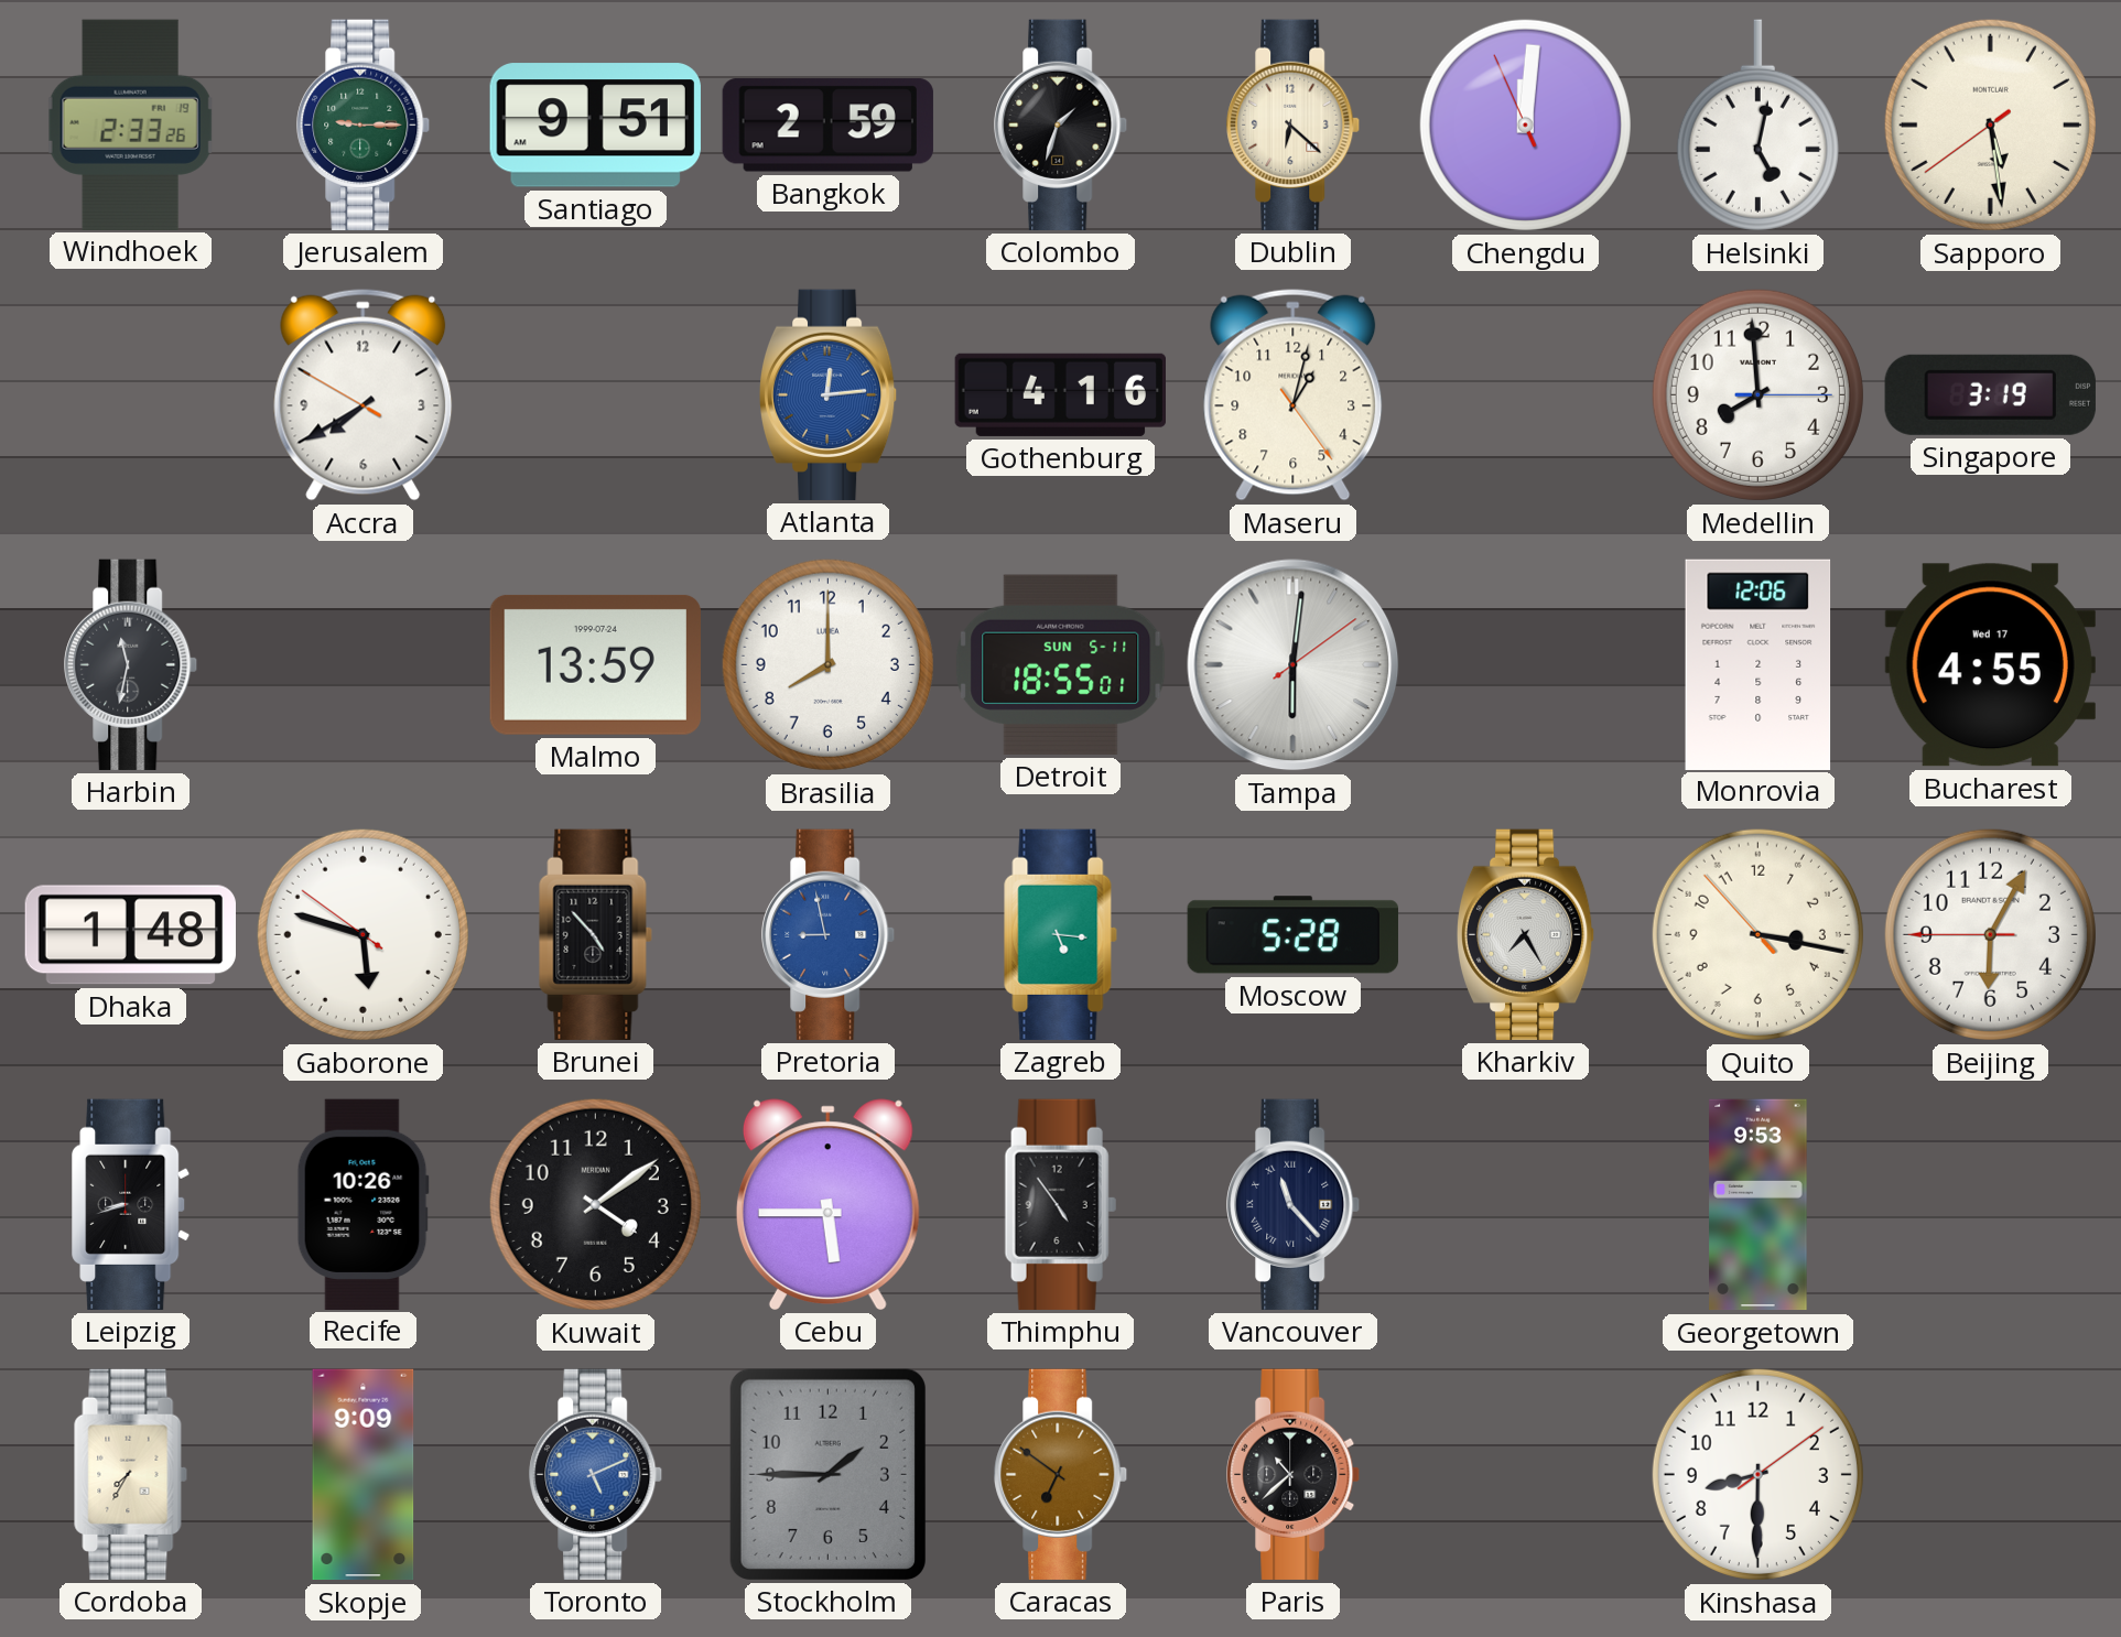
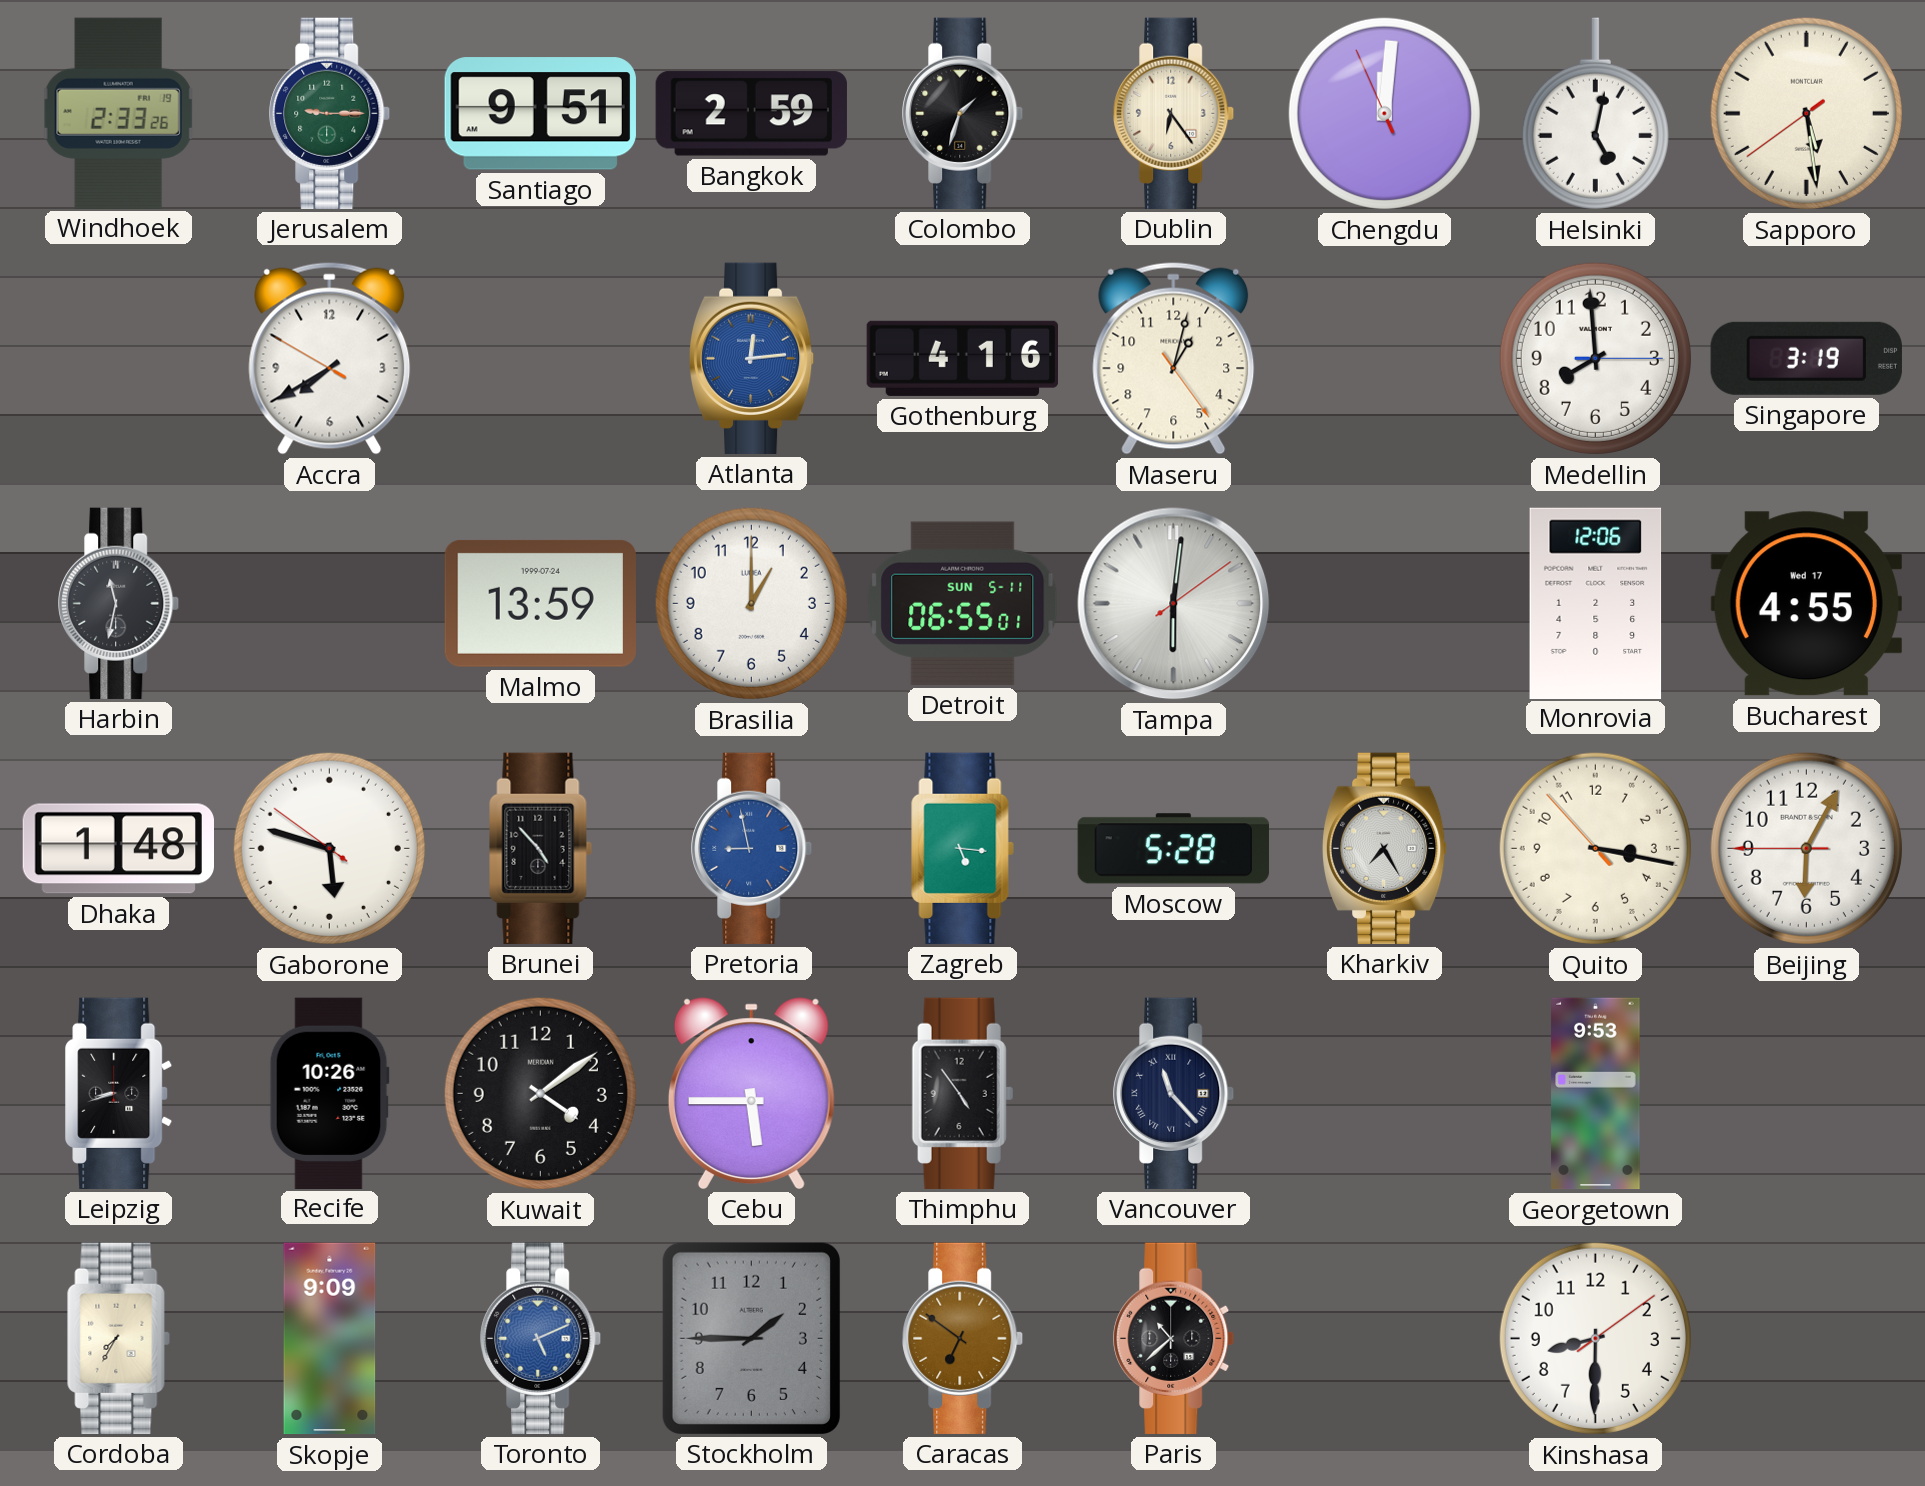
Dublin: 6:22 -> 6:24 (1174, 113)
Brasilia: 8:00 -> 1:00 (751, 603)
Detroit: 18:55 -> 06:55 (963, 603)
